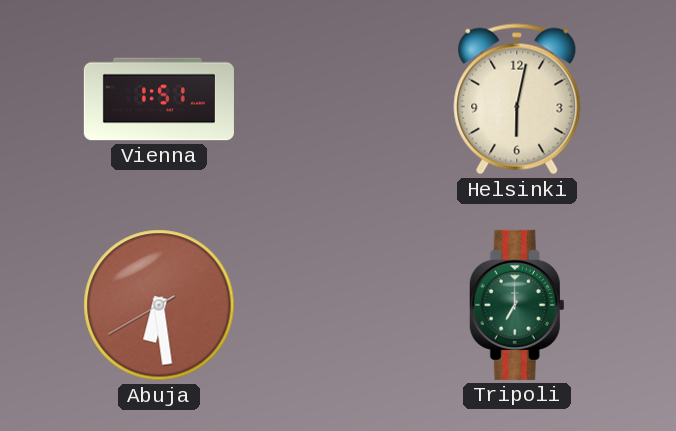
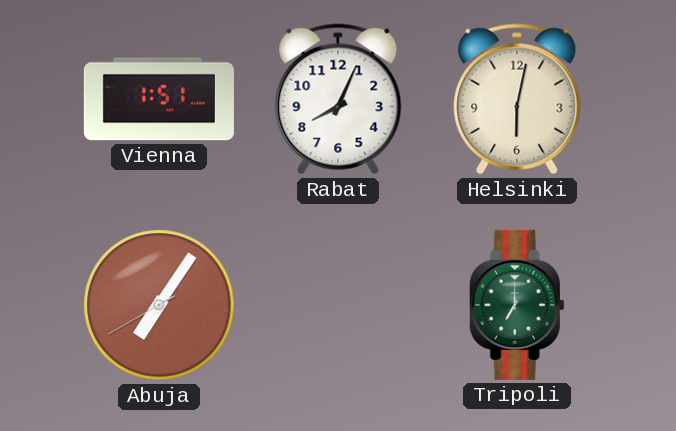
Rabat: none -> 8:04 (338, 99)
Abuja: 6:28 -> 7:05 (159, 305)
